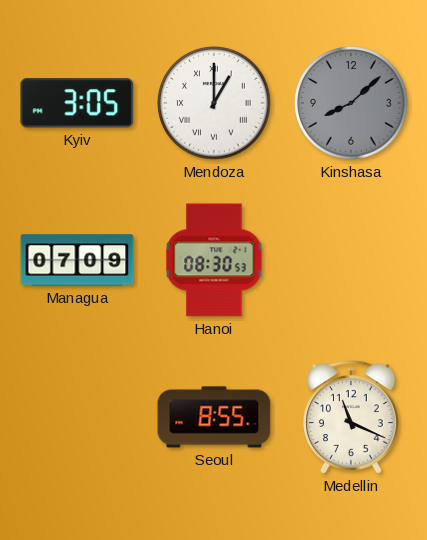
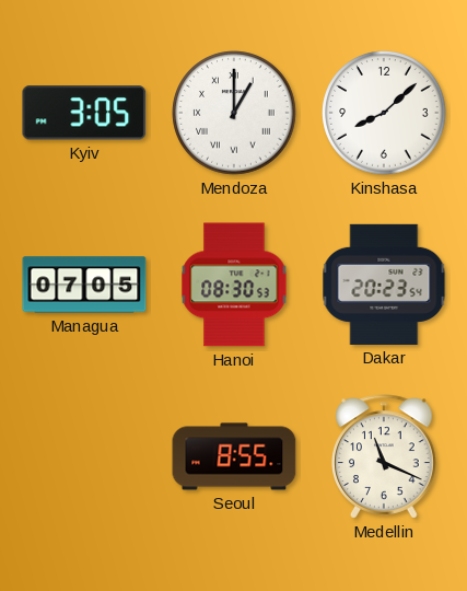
Kinshasa dial: grey -> white (384, 113)
Managua: 07:09 -> 07:05 (84, 285)
Dakar: none -> 20:23 (384, 285)
